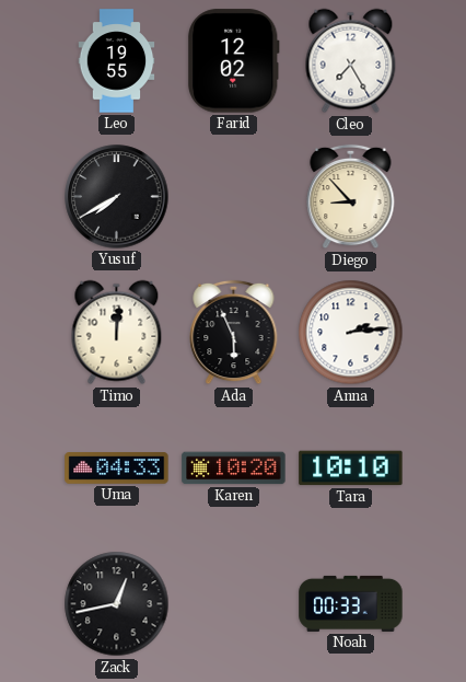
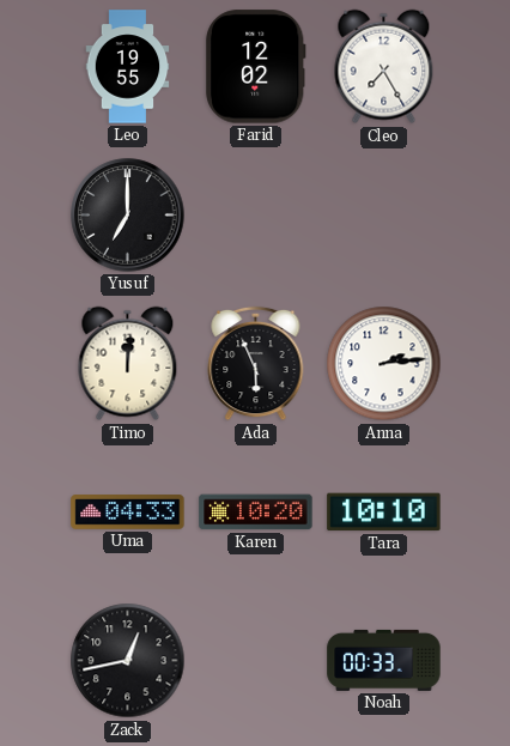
Yusuf: 7:40 -> 7:00 (128, 216)
Diego: 8:53 -> none (351, 197)
